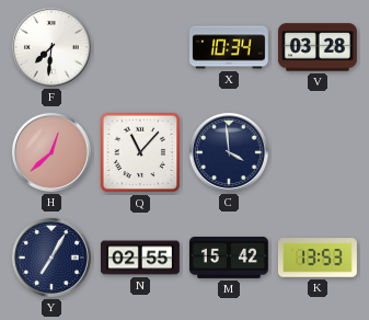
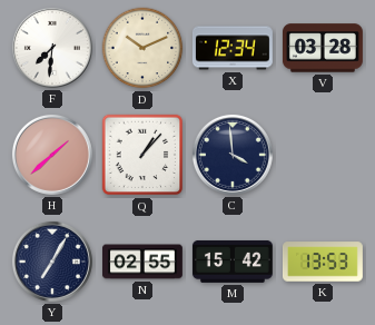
D: none -> 10:11 (142, 48)
X: 10:34 -> 12:34 (233, 48)
H: 12:38 -> 1:38 (52, 155)
Q: 11:07 -> 1:07 (142, 155)
